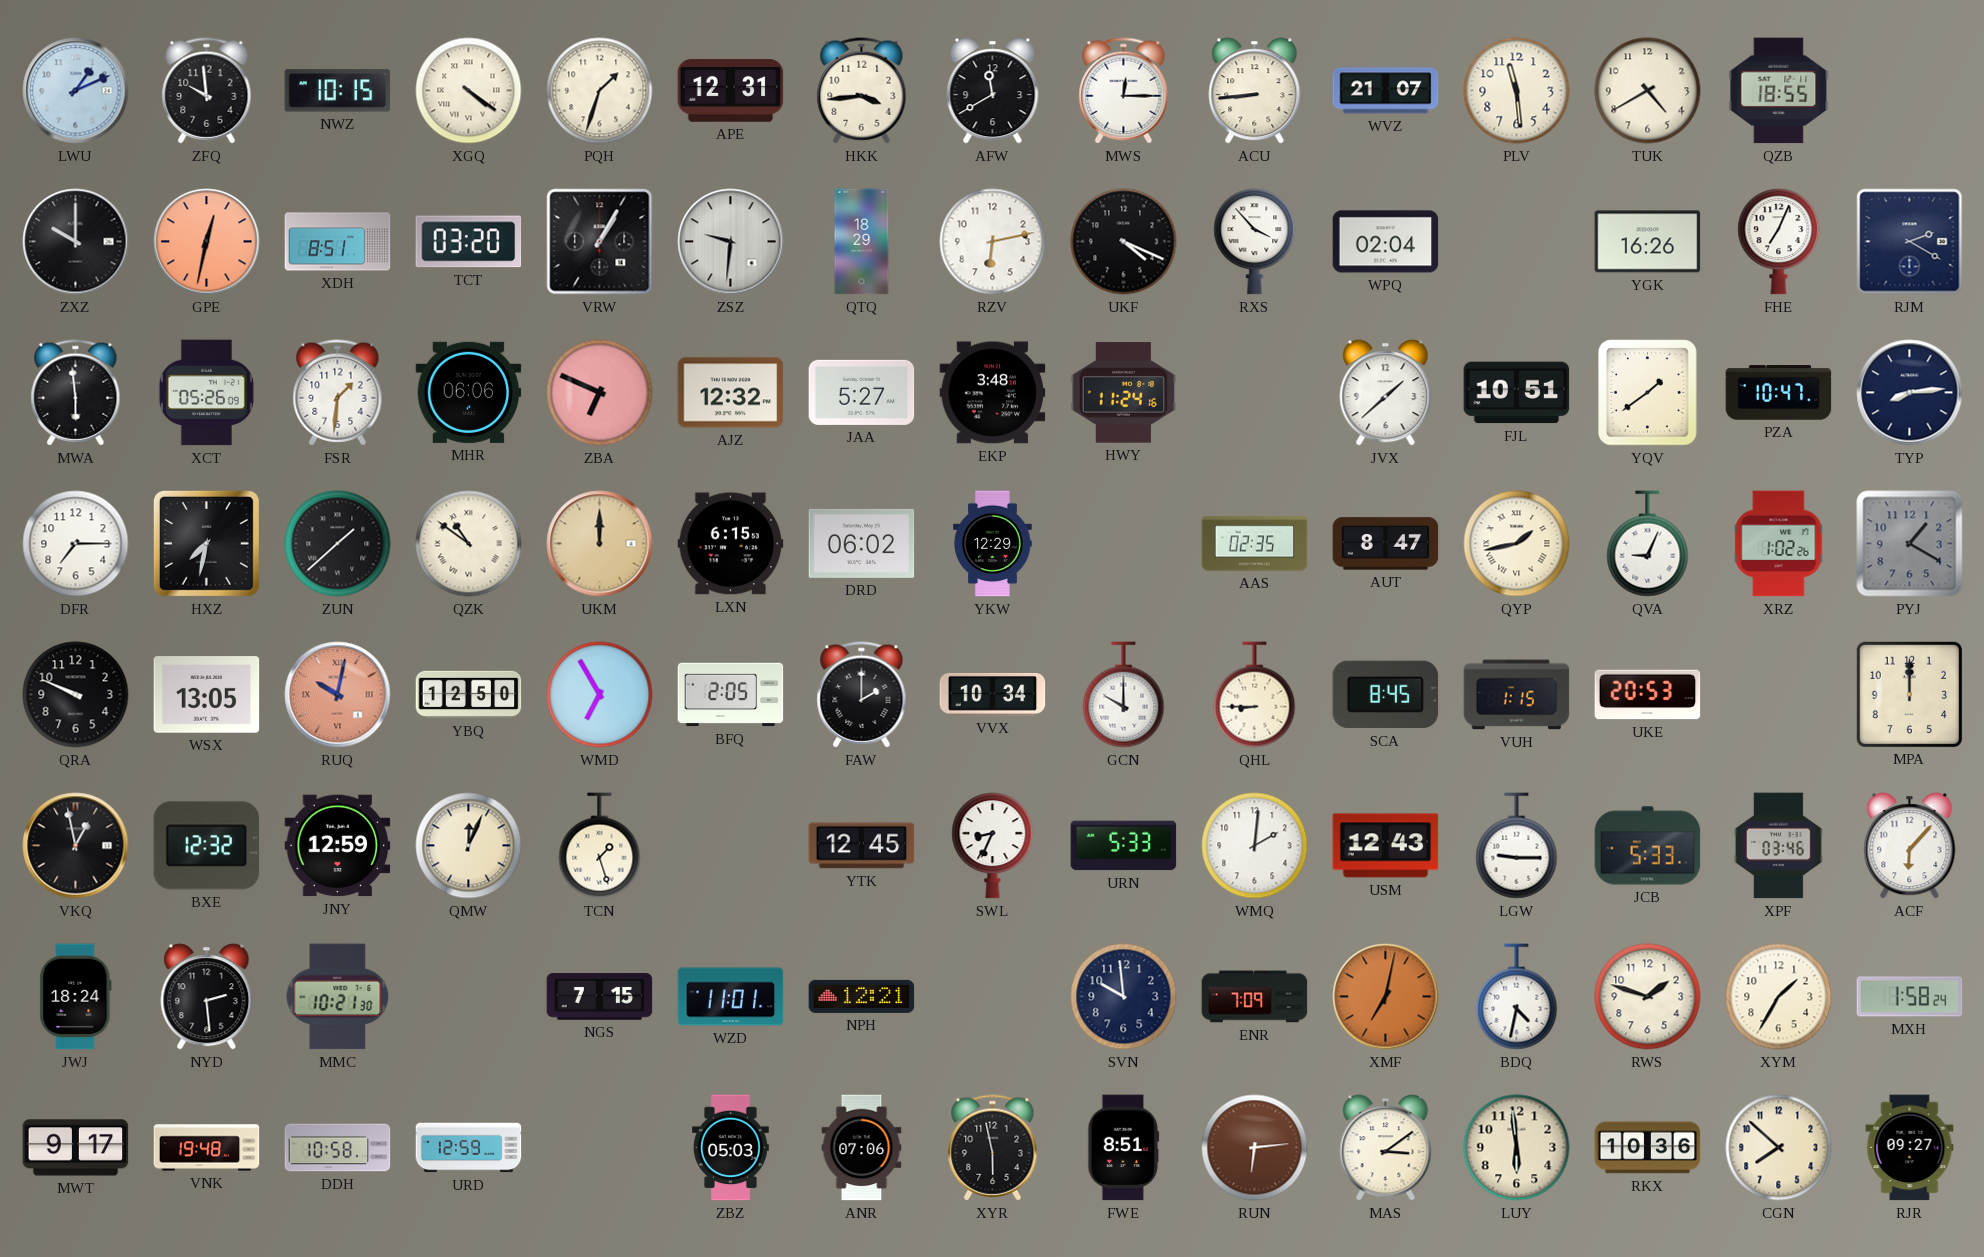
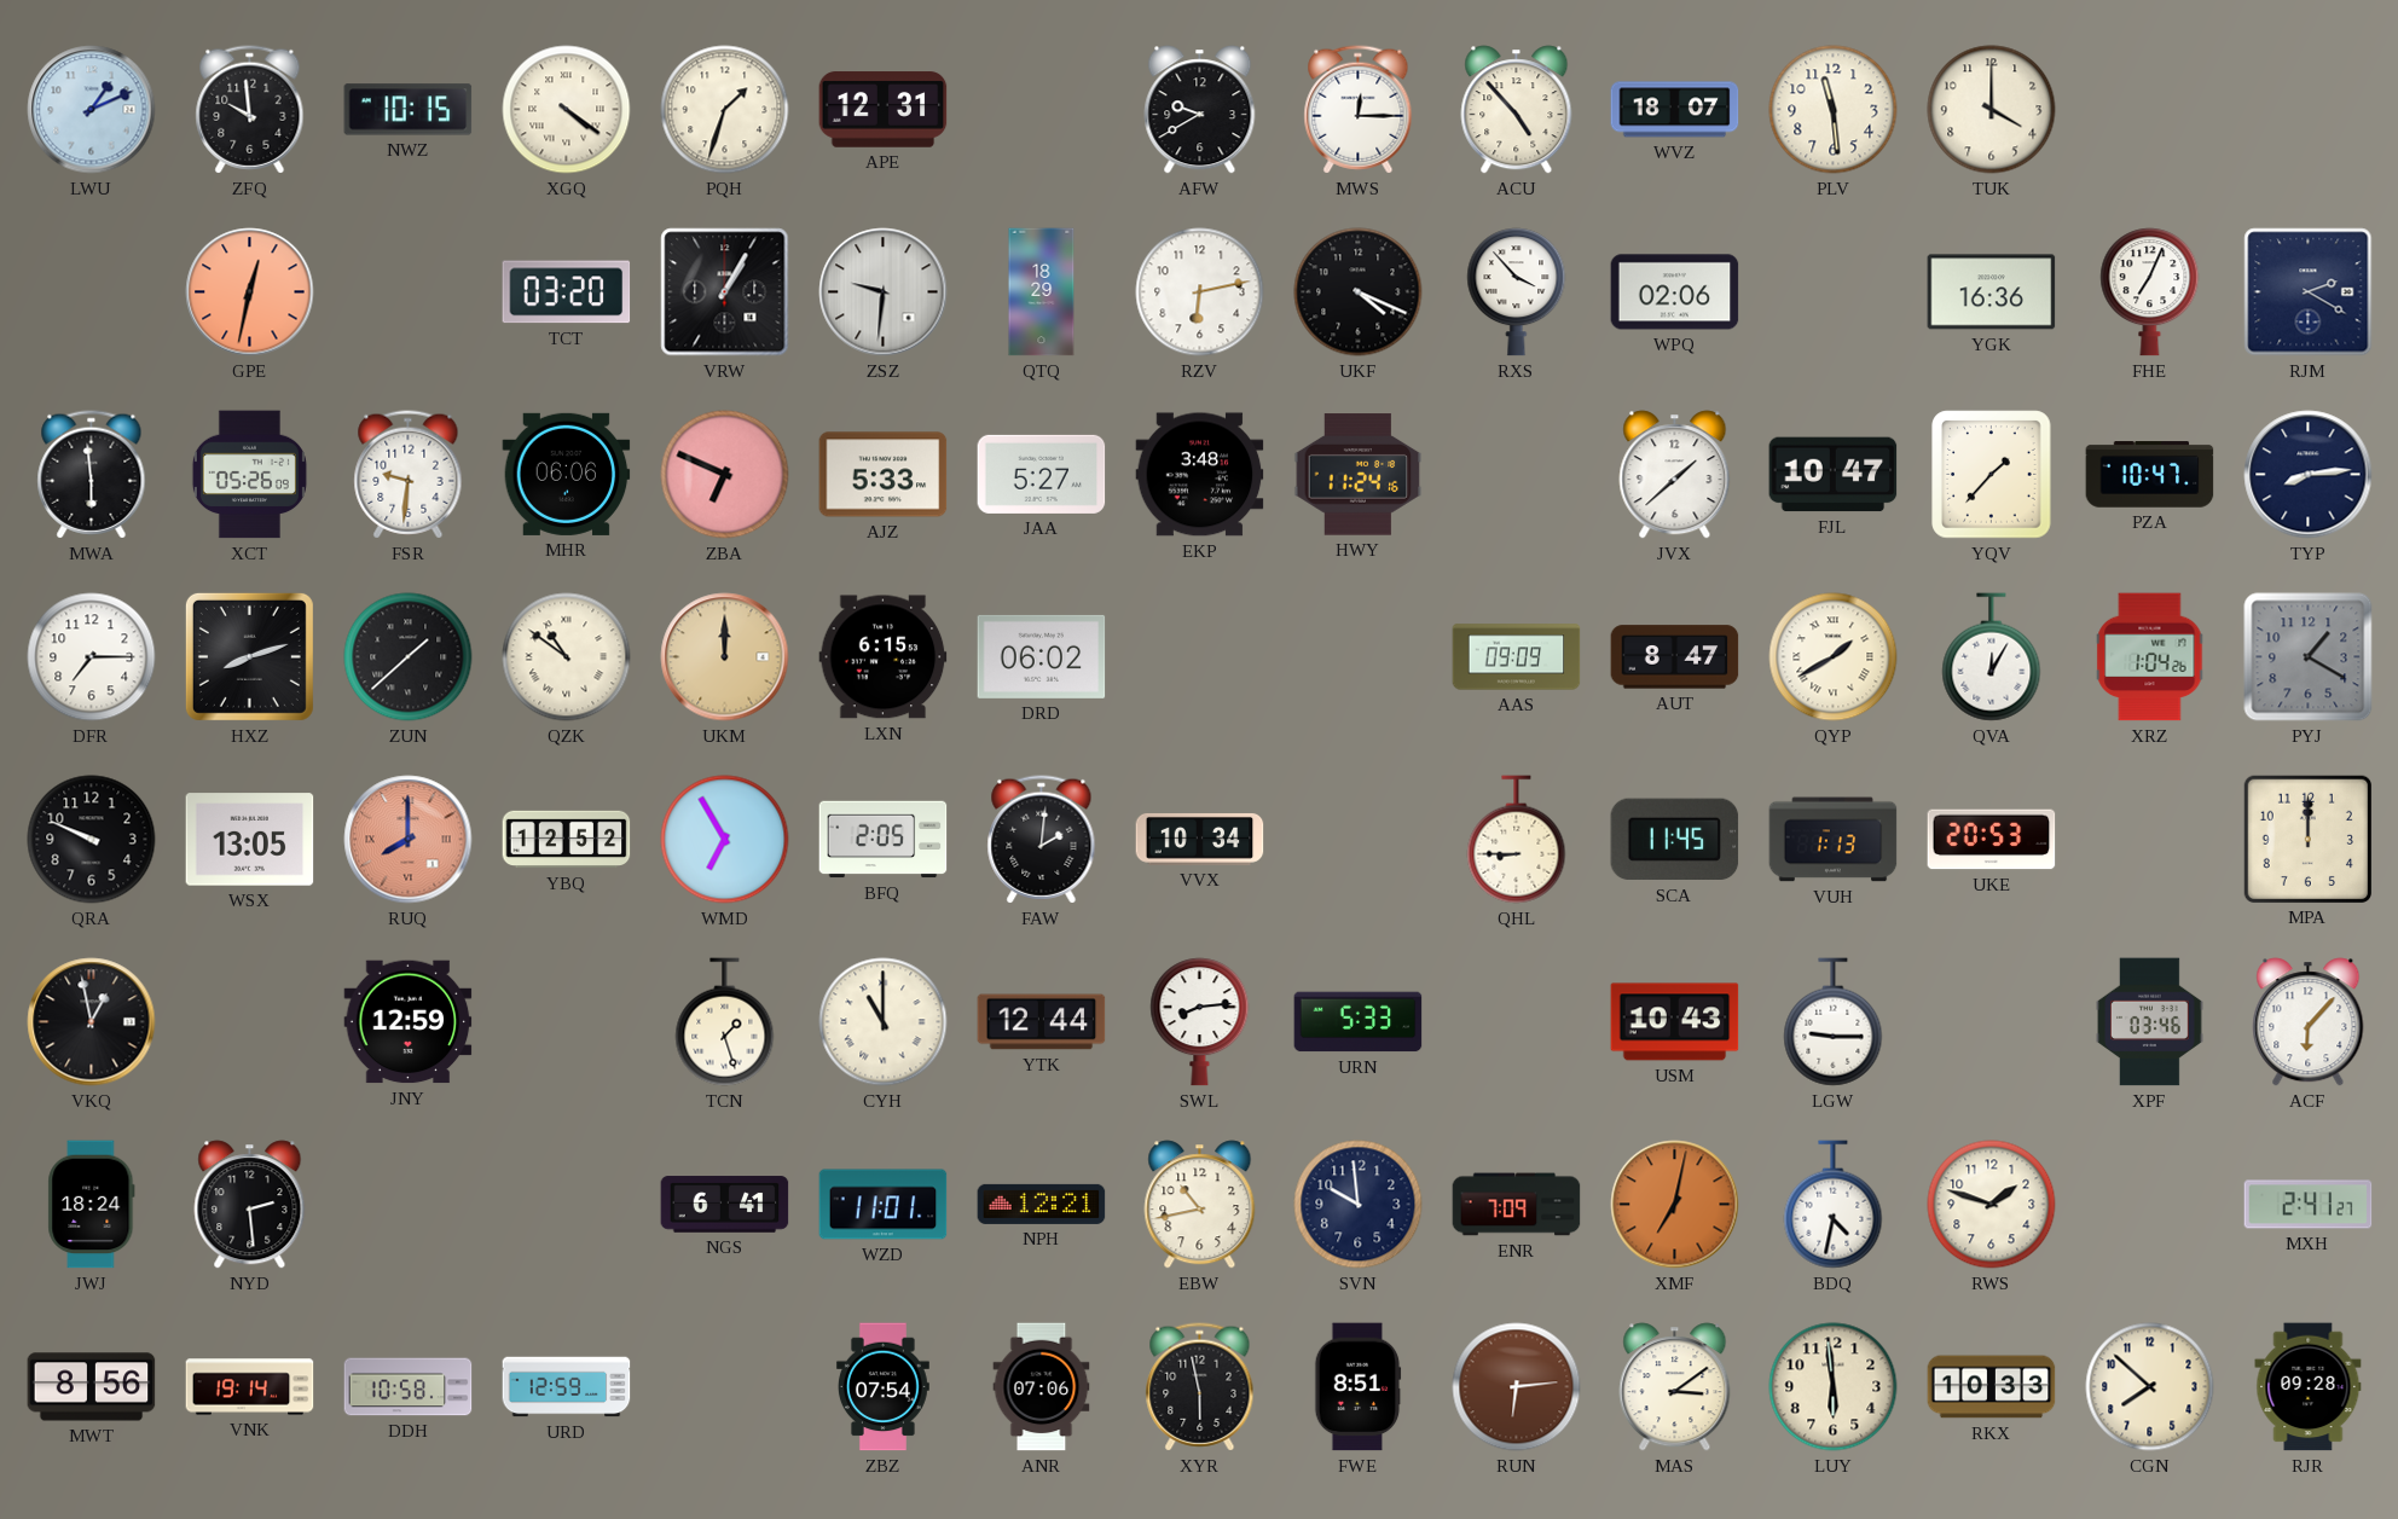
HKK: 3:44 -> none (862, 91)
AFW: 11:40 -> 9:40 (1200, 110)
ACU: 8:44 -> 4:53 (1517, 110)
WVZ: 21:07 -> 18:07 (1675, 110)
TUK: 4:40 -> 4:00 (1992, 110)
QZB: 18:55 -> none (1779, 91)
ZXZ: 10:00 -> none (76, 242)
XDH: 8:51 -> none (338, 242)
WPQ: 02:04 -> 02:06 (1675, 292)
YGK: 16:26 -> 16:36 (1992, 292)
FSR: 1:31 -> 9:31 (409, 475)
AJZ: 12:32 -> 5:33 (884, 475)
FJL: 10:51 -> 10:47 (1834, 475)
YQV: 1:39 -> 1:37 (1992, 475)
HXZ: 7:32 -> 8:12 (249, 656)
YKW: 12:29 -> none (993, 544)
AAS: 02:35 -> 09:09 (1517, 657)
QYP: 1:43 -> 1:40 (1834, 657)
QVA: 9:04 -> 12:05 (1992, 657)
XRZ: 1:02 -> 1:04 (2150, 657)
RUQ: 10:02 -> 8:00 (409, 840)
YBQ: 12:50 -> 12:52 (567, 840)
FAW: 2:00 -> 2:01 (1042, 840)
GCN: 10:00 -> none (1124, 695)
SCA: 8:45 -> 11:45 (1675, 840)
VUH: 1:15 -> 1:13 (1834, 840)
BXE: 12:32 -> none (207, 846)
QMW: 12:04 -> none (469, 846)
CYH: none -> 11:00 (884, 1022)
YTK: 12:45 -> 12:44 (1042, 1022)
SWL: 8:34 -> 8:14 (1200, 1022)
WMQ: 2:01 -> none (1255, 846)
USM: 12:43 -> 10:43 (1675, 1022)
JCB: 5:33 -> none (1648, 846)
MMC: 10:21 -> none (338, 997)
NGS: 7:15 -> 6:41 (725, 1205)
EBW: none -> 10:43 (1200, 1205)
XYM: 1:35 -> none (1779, 997)
MXH: 1:58 -> 2:41 (2309, 1205)
MWT: 9:17 -> 8:56 (92, 1387)
VNK: 19:48 -> 19:14 (250, 1387)
ZBZ: 05:03 -> 07:54 (882, 1387)
RKX: 10:36 -> 10:33 (1992, 1387)
RJR: 09:27 -> 09:28 (2309, 1387)
